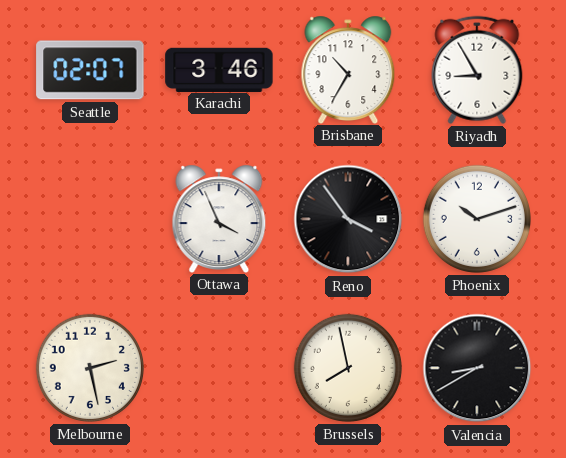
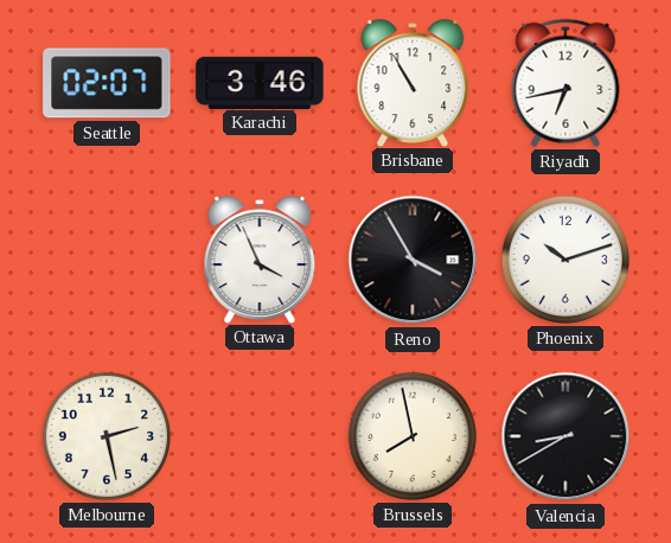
Brisbane: 10:35 -> 10:55 (413, 82)
Riyadh: 8:55 -> 6:43 (565, 83)
Reno: 3:54 -> 3:55 (413, 260)
